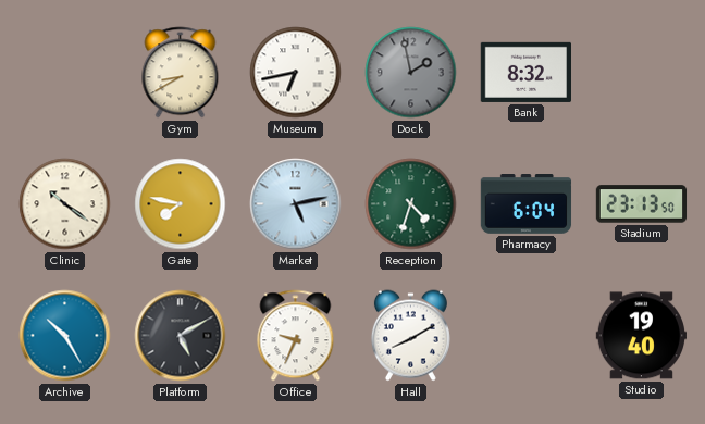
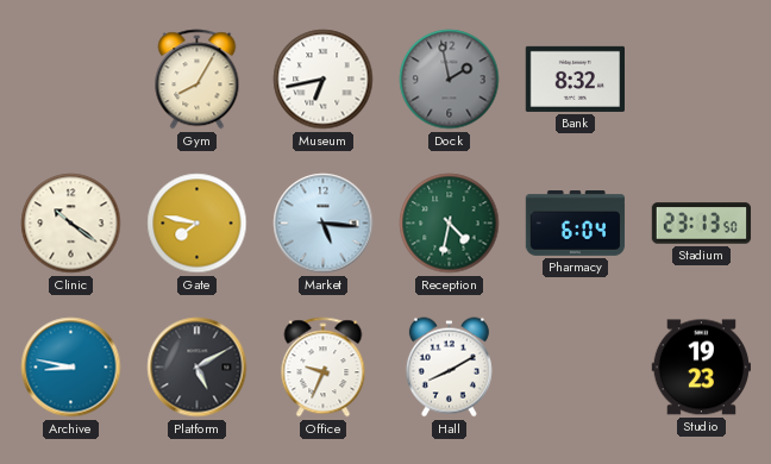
Gym: 8:40 -> 8:05 (198, 80)
Market: 5:13 -> 5:16 (324, 224)
Reception: 4:33 -> 4:32 (450, 224)
Archive: 10:25 -> 8:47 (71, 368)
Studio: 19:40 -> 19:23 (701, 368)
